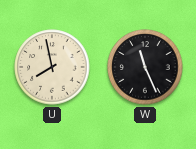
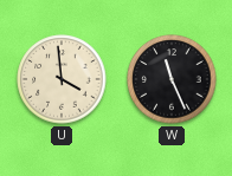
U: 7:58 -> 3:59 (62, 79)
